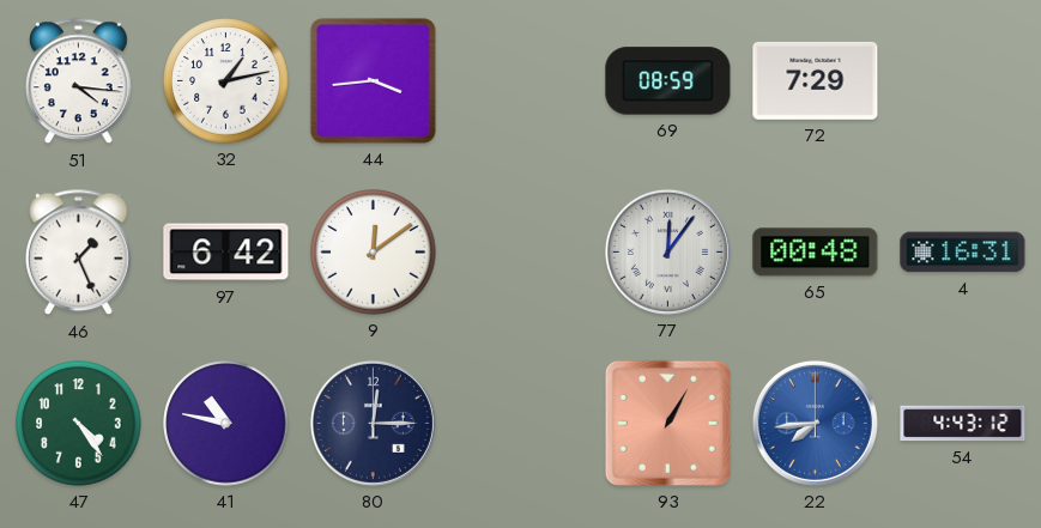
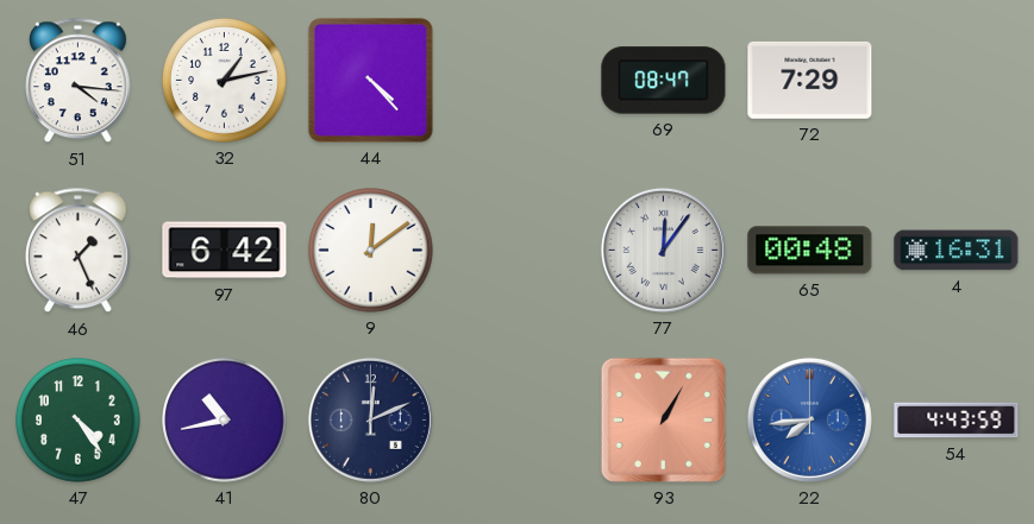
44: 3:44 -> 4:23 (370, 80)
69: 08:59 -> 08:47 (664, 81)
41: 10:47 -> 10:43 (225, 421)
80: 12:15 -> 12:11 (370, 419)
54: 4:43:12 -> 4:43:59 (957, 421)
